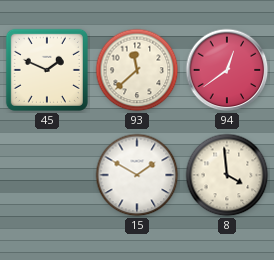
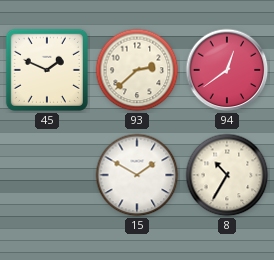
93: 11:38 -> 2:38 (137, 70)
8: 3:59 -> 10:35 (227, 175)
